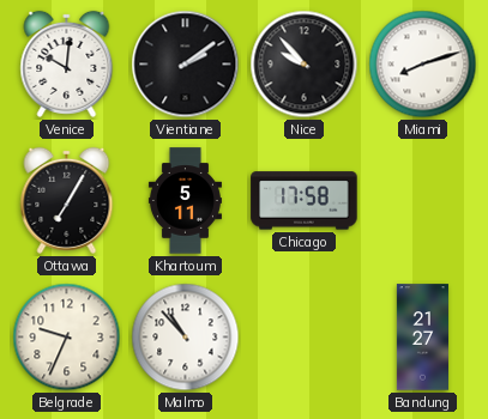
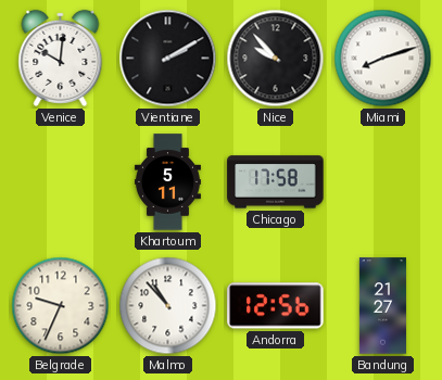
Vientiane: 2:09 -> 2:10 (168, 59)
Ottawa: 7:05 -> none (67, 200)
Andorra: none -> 12:56 (276, 306)
